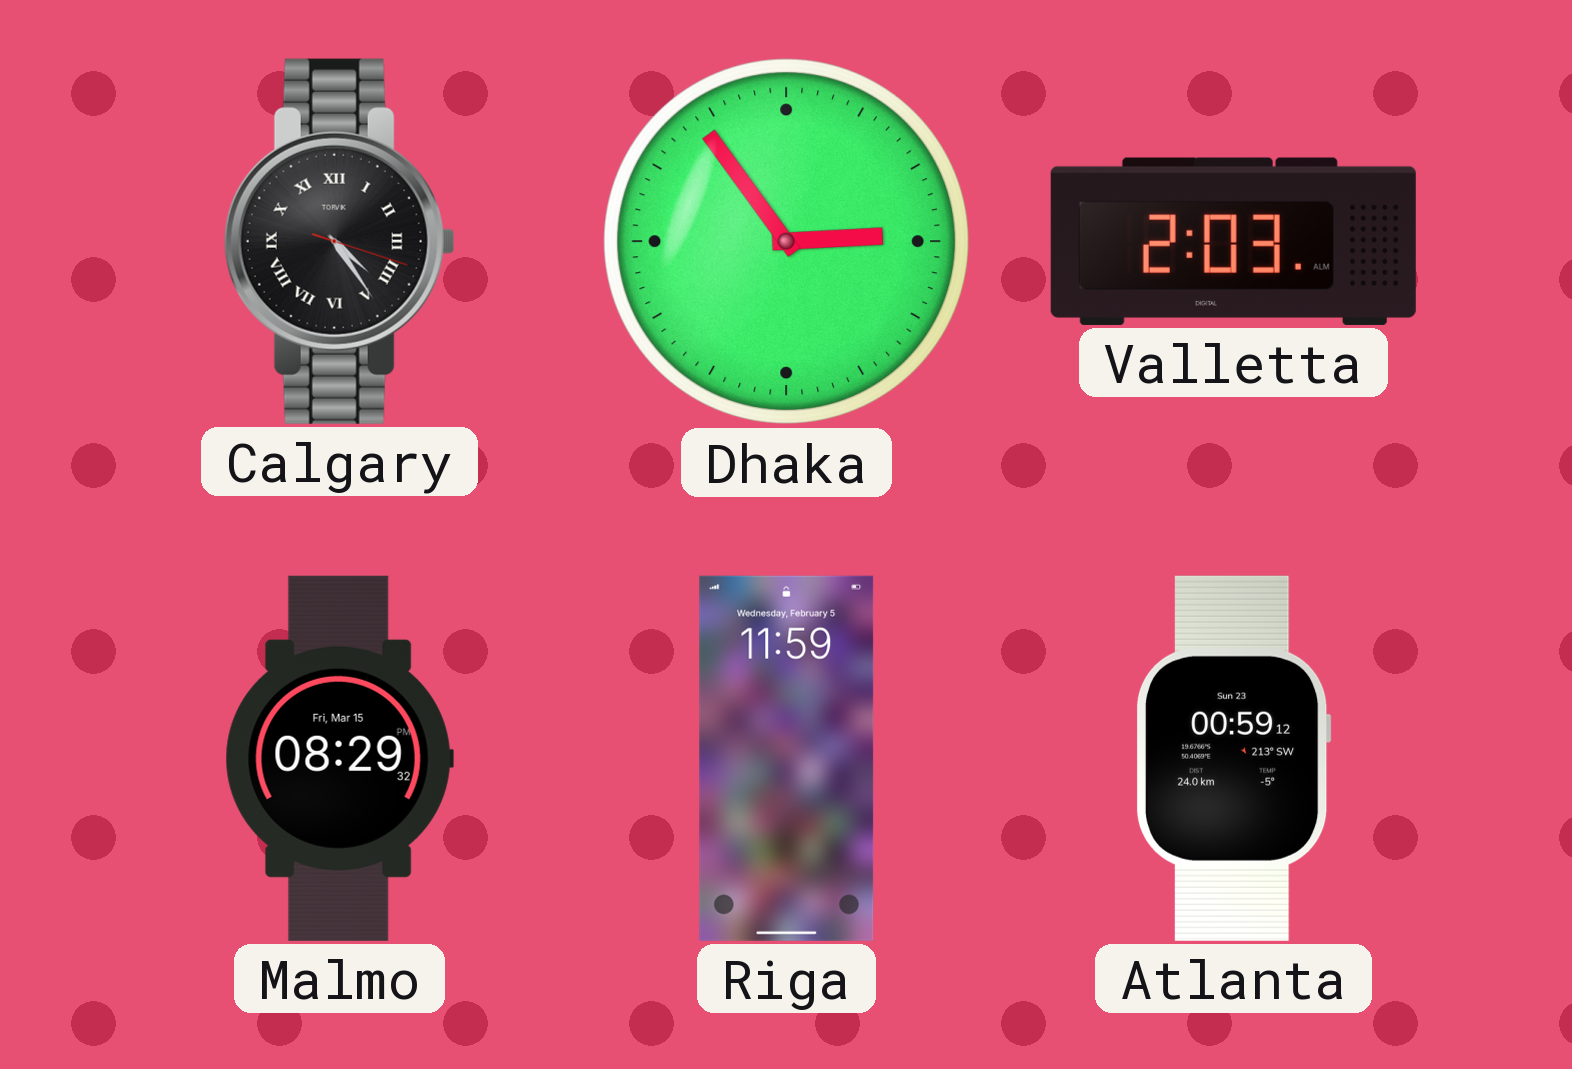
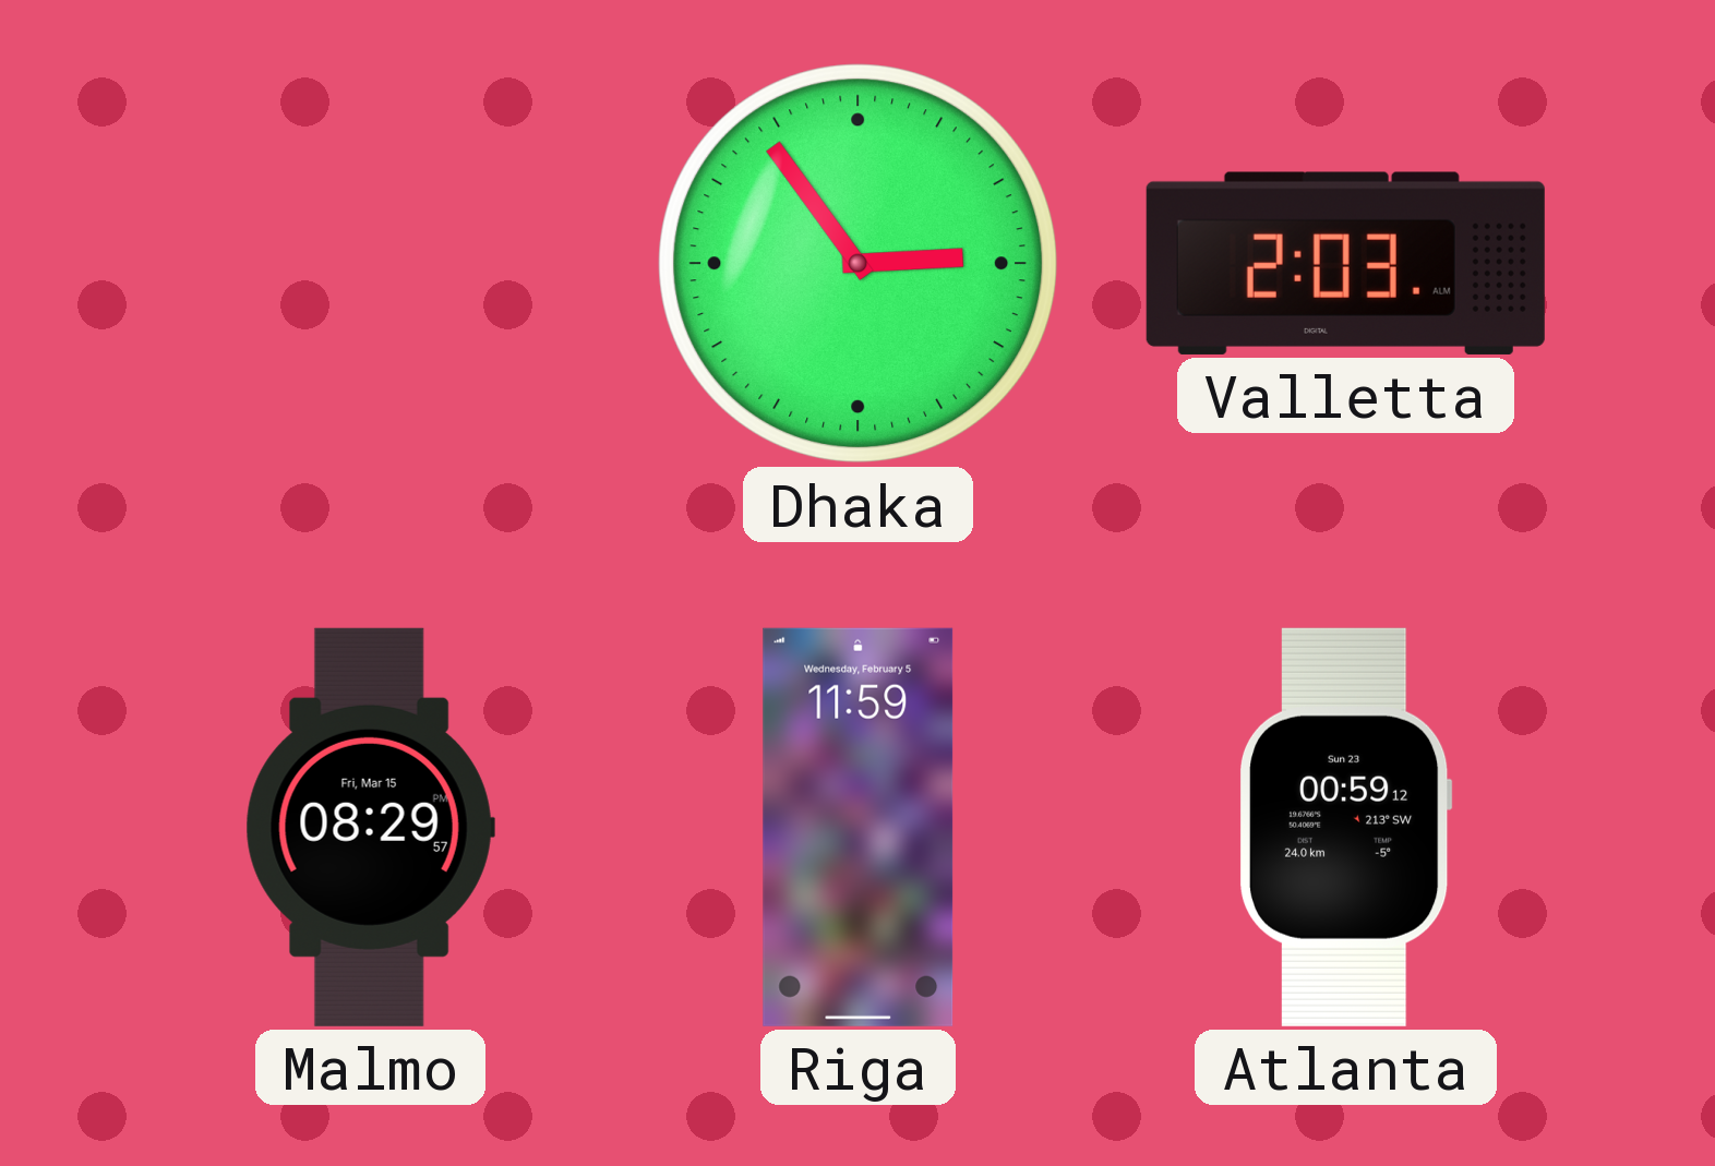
Calgary: 4:24 -> none (339, 241)
Malmo: 08:29:32 PM -> 08:29:57 PM (370, 827)
